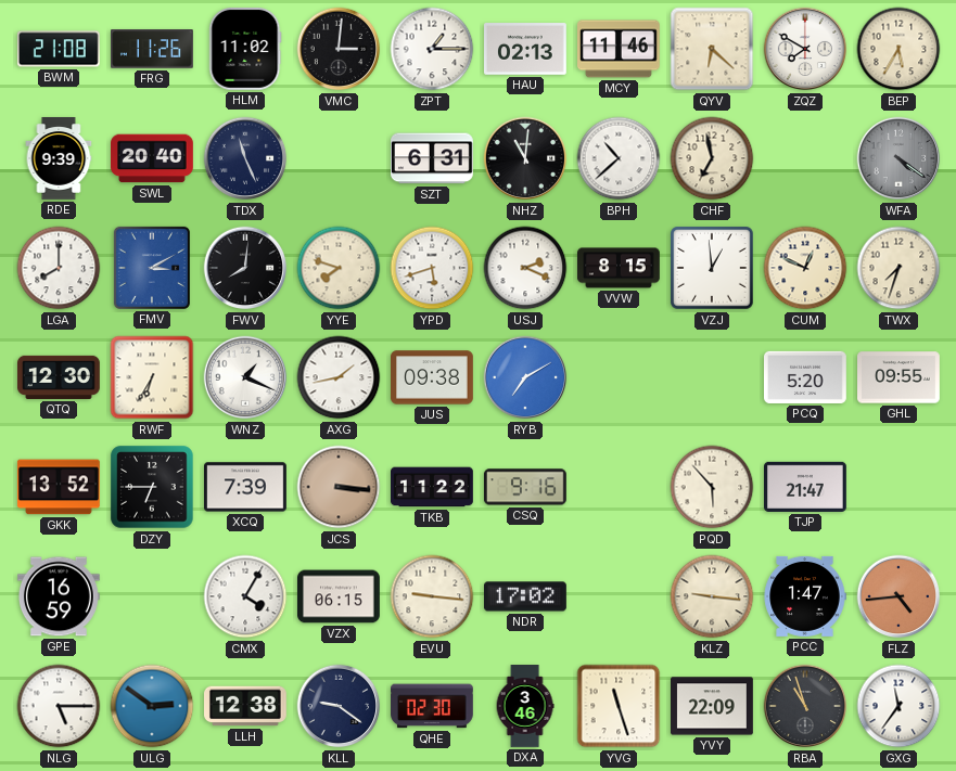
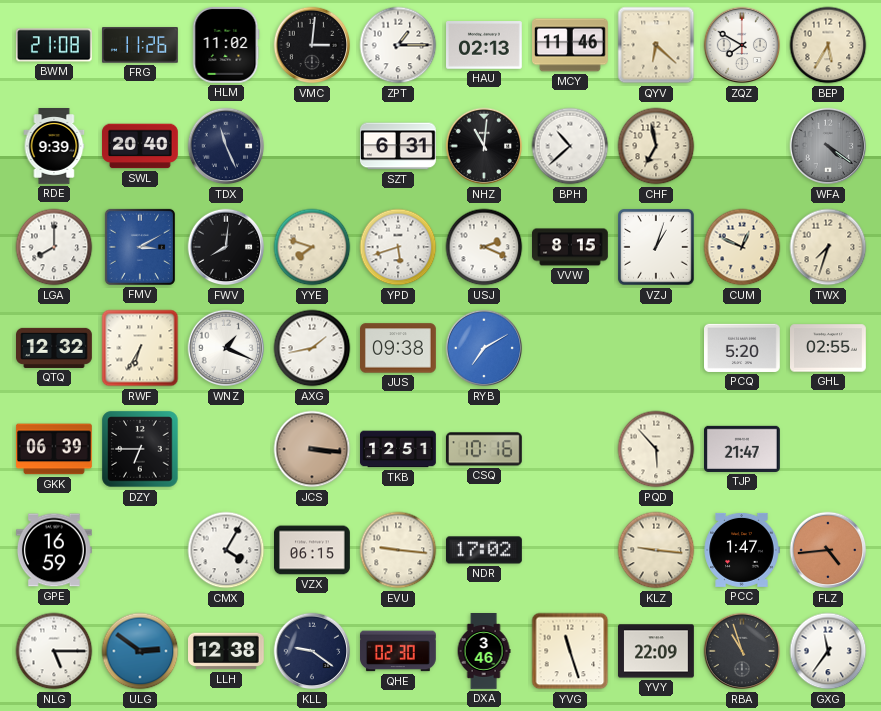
VZJ: 12:59 -> 1:03 (656, 247)
QTQ: 12:30 -> 12:32 (55, 348)
GHL: 09:55 -> 02:55 (829, 348)
GKK: 13:52 -> 06:39 (54, 449)
XCQ: 7:39 -> none (246, 487)
TKB: 11:22 -> 12:51 (399, 449)
CSQ: 9:16 -> 10:16 (484, 449)
